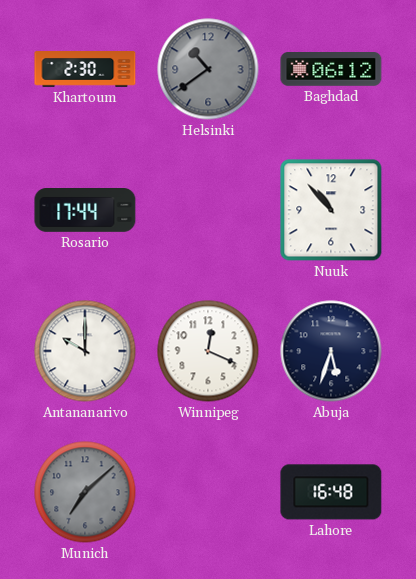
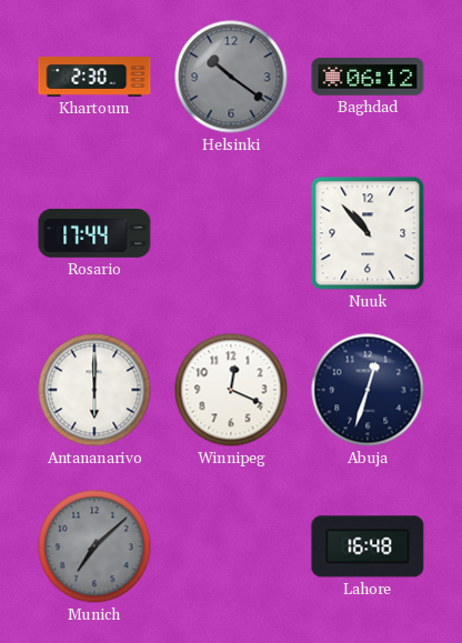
Helsinki: 10:39 -> 10:21 (231, 77)
Antananarivo: 10:00 -> 6:00 (94, 390)
Abuja: 5:33 -> 12:33 (368, 390)
